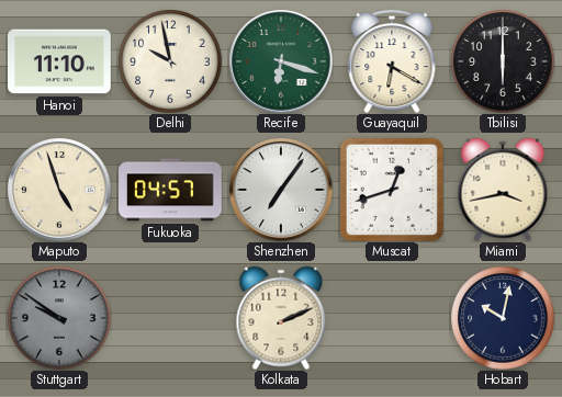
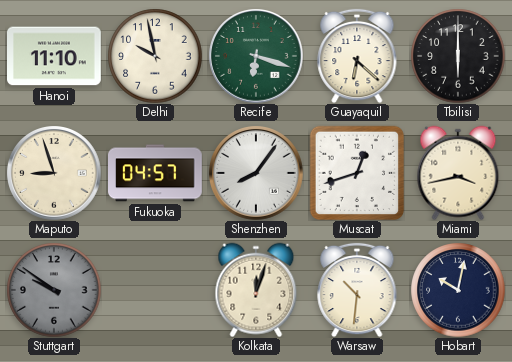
Guayaquil: 6:20 -> 6:22 (357, 56)
Maputo: 4:57 -> 8:57 (54, 173)
Shenzhen: 7:06 -> 8:06 (256, 173)
Kolkata: 2:11 -> 12:03 (256, 290)
Warsaw: none -> 10:31 (357, 290)
